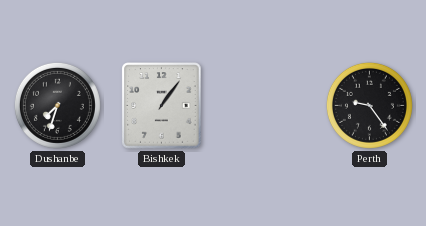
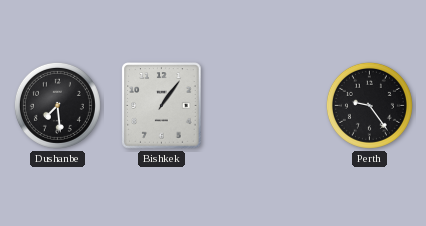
Dushanbe: 7:33 -> 7:29 (57, 105)
